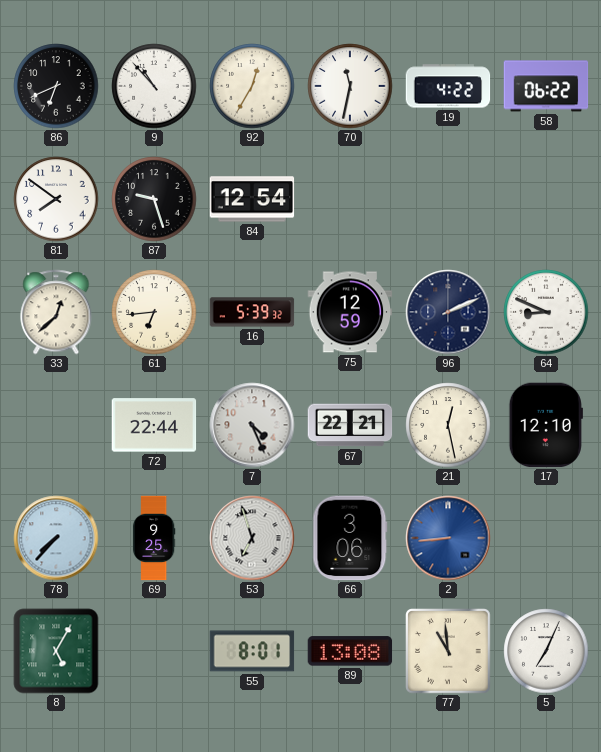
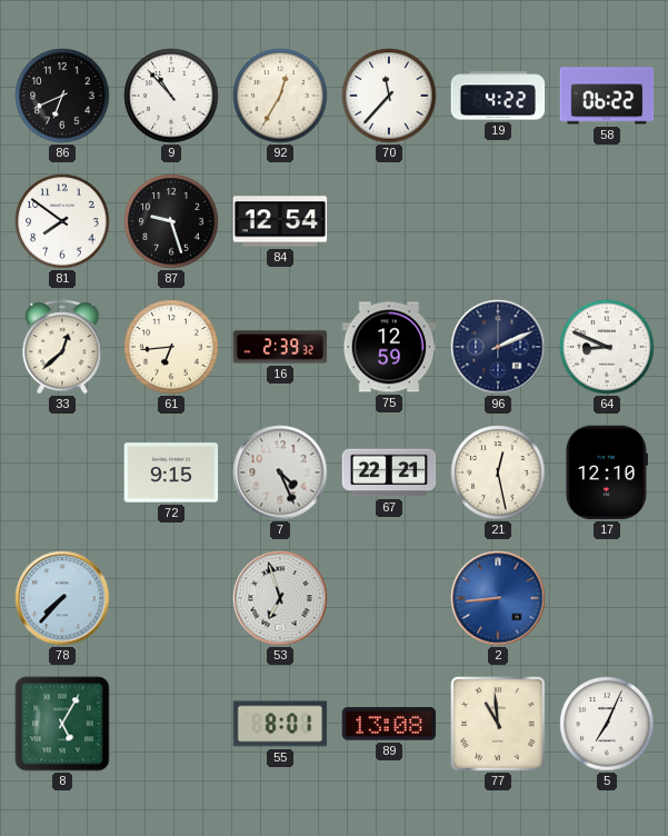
70: 11:32 -> 11:37 (389, 96)
16: 5:39 -> 2:39 (280, 347)
72: 22:44 -> 9:15 (171, 472)
69: 9:25 -> none (154, 538)
66: 3:06 -> none (350, 538)
